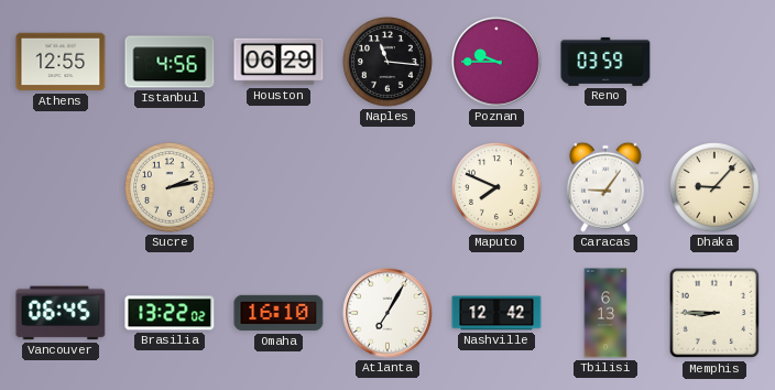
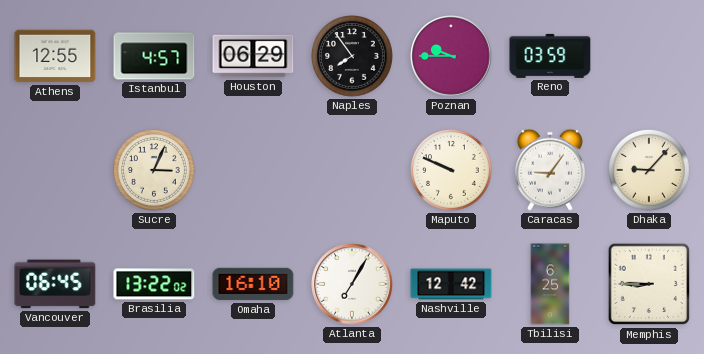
Istanbul: 4:56 -> 4:57 (154, 56)
Naples: 11:16 -> 7:54 (353, 57)
Sucre: 2:13 -> 3:04 (155, 171)
Maputo: 7:49 -> 9:49 (452, 171)
Tbilisi: 6:13 -> 6:25 (550, 284)
